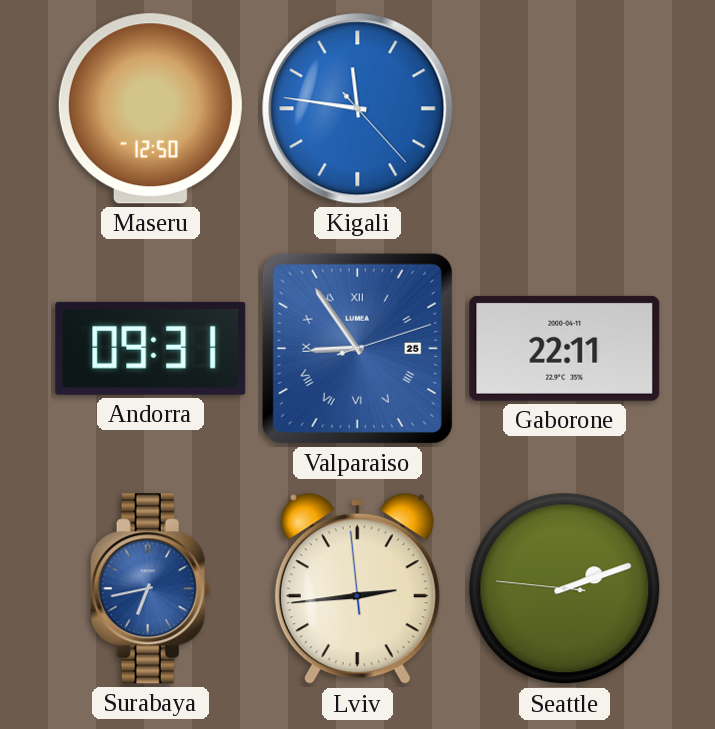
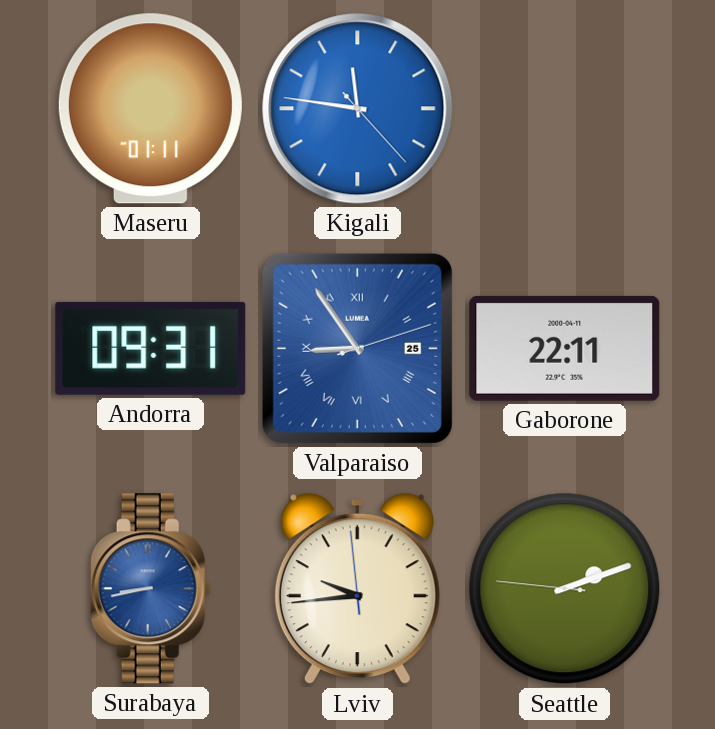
Maseru: 12:50 -> 01:11 (150, 109)
Surabaya: 6:43 -> 8:43 (150, 589)
Lviv: 2:43 -> 9:43 (357, 589)
